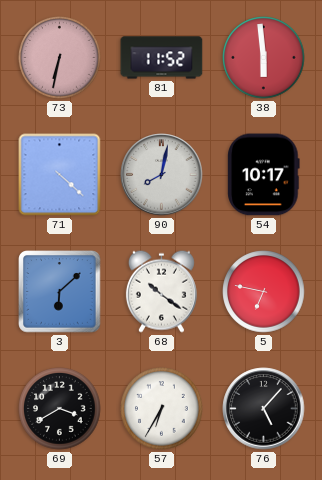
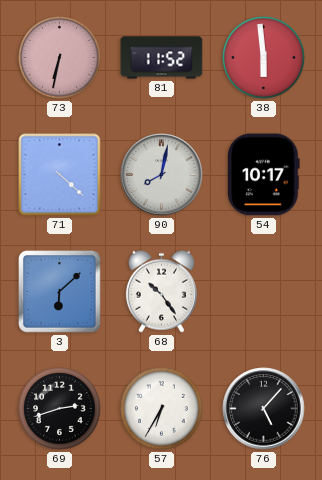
68: 10:21 -> 10:24 (161, 291)
5: 6:47 -> none (264, 292)
69: 3:40 -> 2:42 (60, 409)
